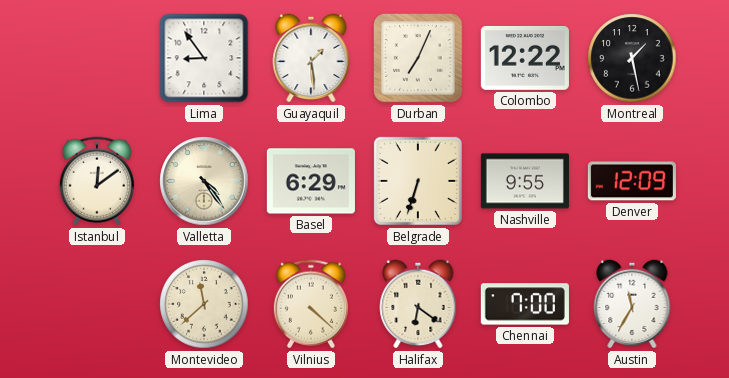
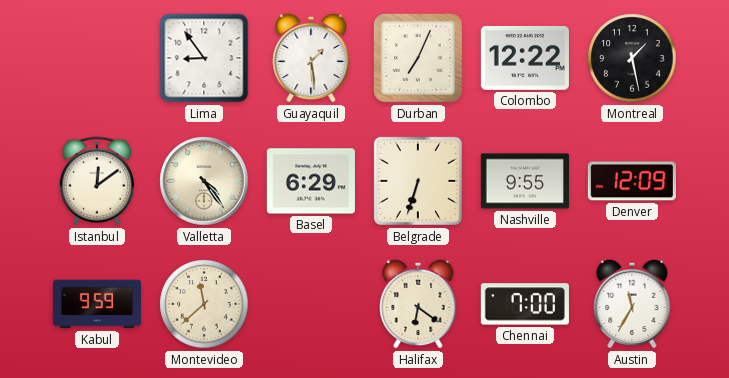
Kabul: none -> 9:59 (97, 304)
Vilnius: 4:22 -> none (311, 304)
